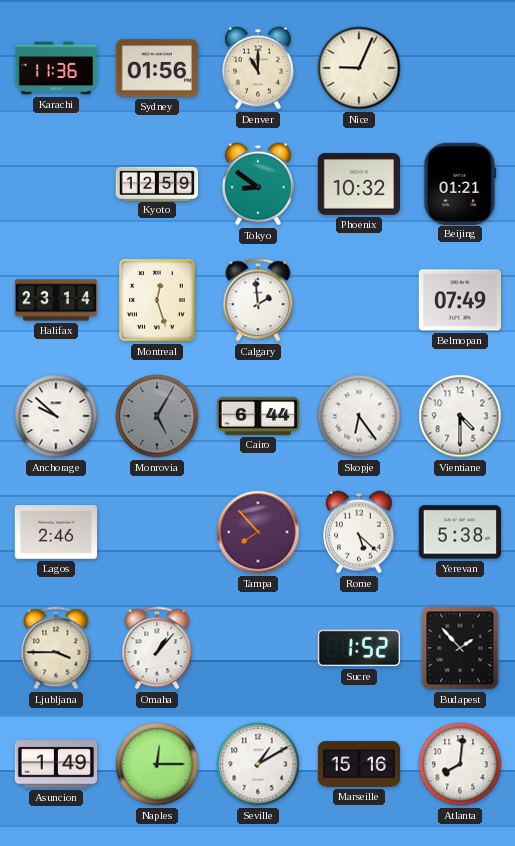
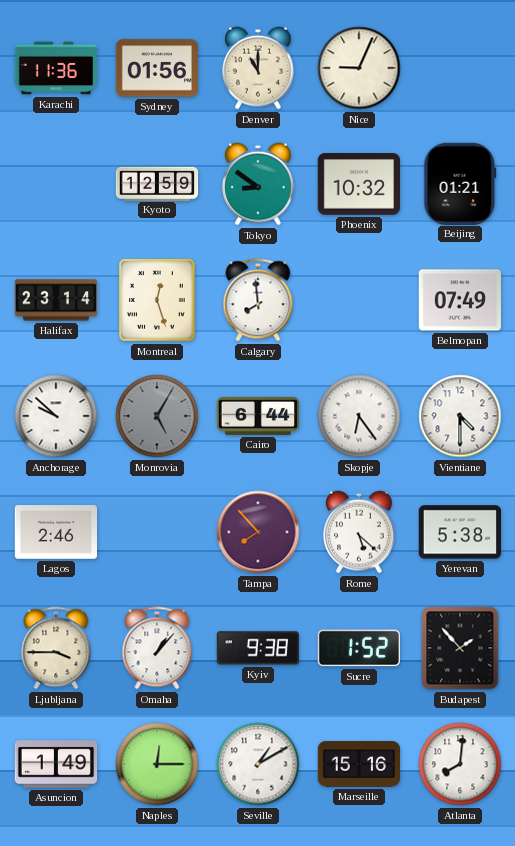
Calgary: 1:59 -> 7:59 (258, 300)
Kyiv: none -> 9:38 (258, 648)
